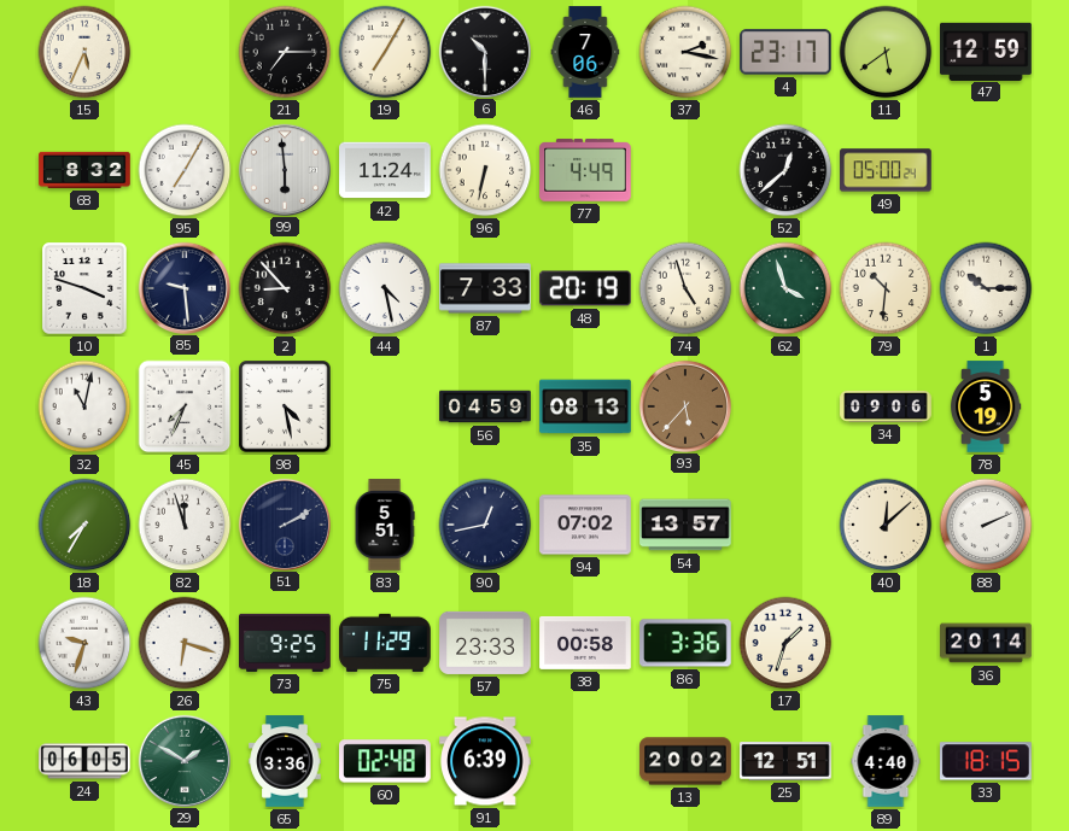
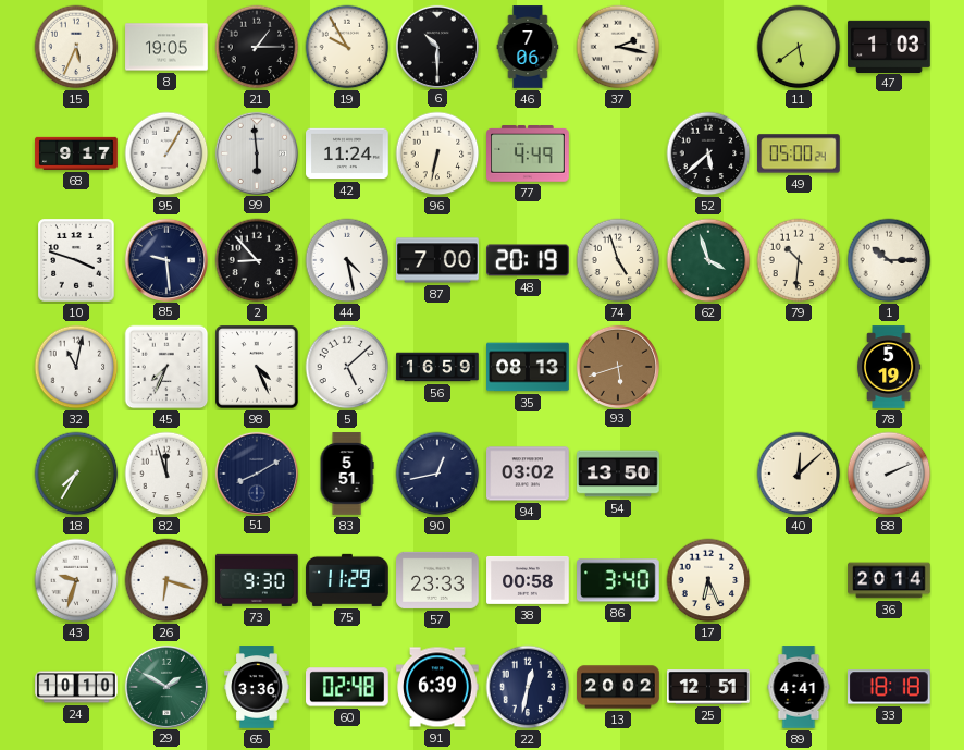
8: none -> 19:05 (166, 47)
21: 7:15 -> 1:15 (257, 47)
19: 7:05 -> 9:55 (347, 47)
4: 23:17 -> none (785, 52)
47: 12:59 -> 1:03 (889, 46)
68: 8:32 -> 9:17 (76, 153)
95: 7:05 -> 1:05 (166, 153)
52: 12:38 -> 5:38 (708, 153)
87: 7:33 -> 7:00 (437, 260)
98: 4:28 -> 4:26 (257, 367)
5: none -> 5:08 (347, 367)
56: 04:59 -> 16:59 (437, 367)
93: 5:37 -> 5:42 (617, 366)
34: 09:06 -> none (886, 406)
51: 2:10 -> 8:10 (256, 472)
94: 07:02 -> 03:02 (528, 474)
54: 13:57 -> 13:50 (618, 474)
73: 9:25 -> 9:30 (257, 580)
86: 3:36 -> 3:40 (618, 580)
17: 1:33 -> 6:26 (708, 580)
24: 06:05 -> 10:10 (76, 687)
22: none -> 12:32 (528, 687)
89: 4:40 -> 4:41 (799, 687)
33: 18:15 -> 18:18 (890, 687)
